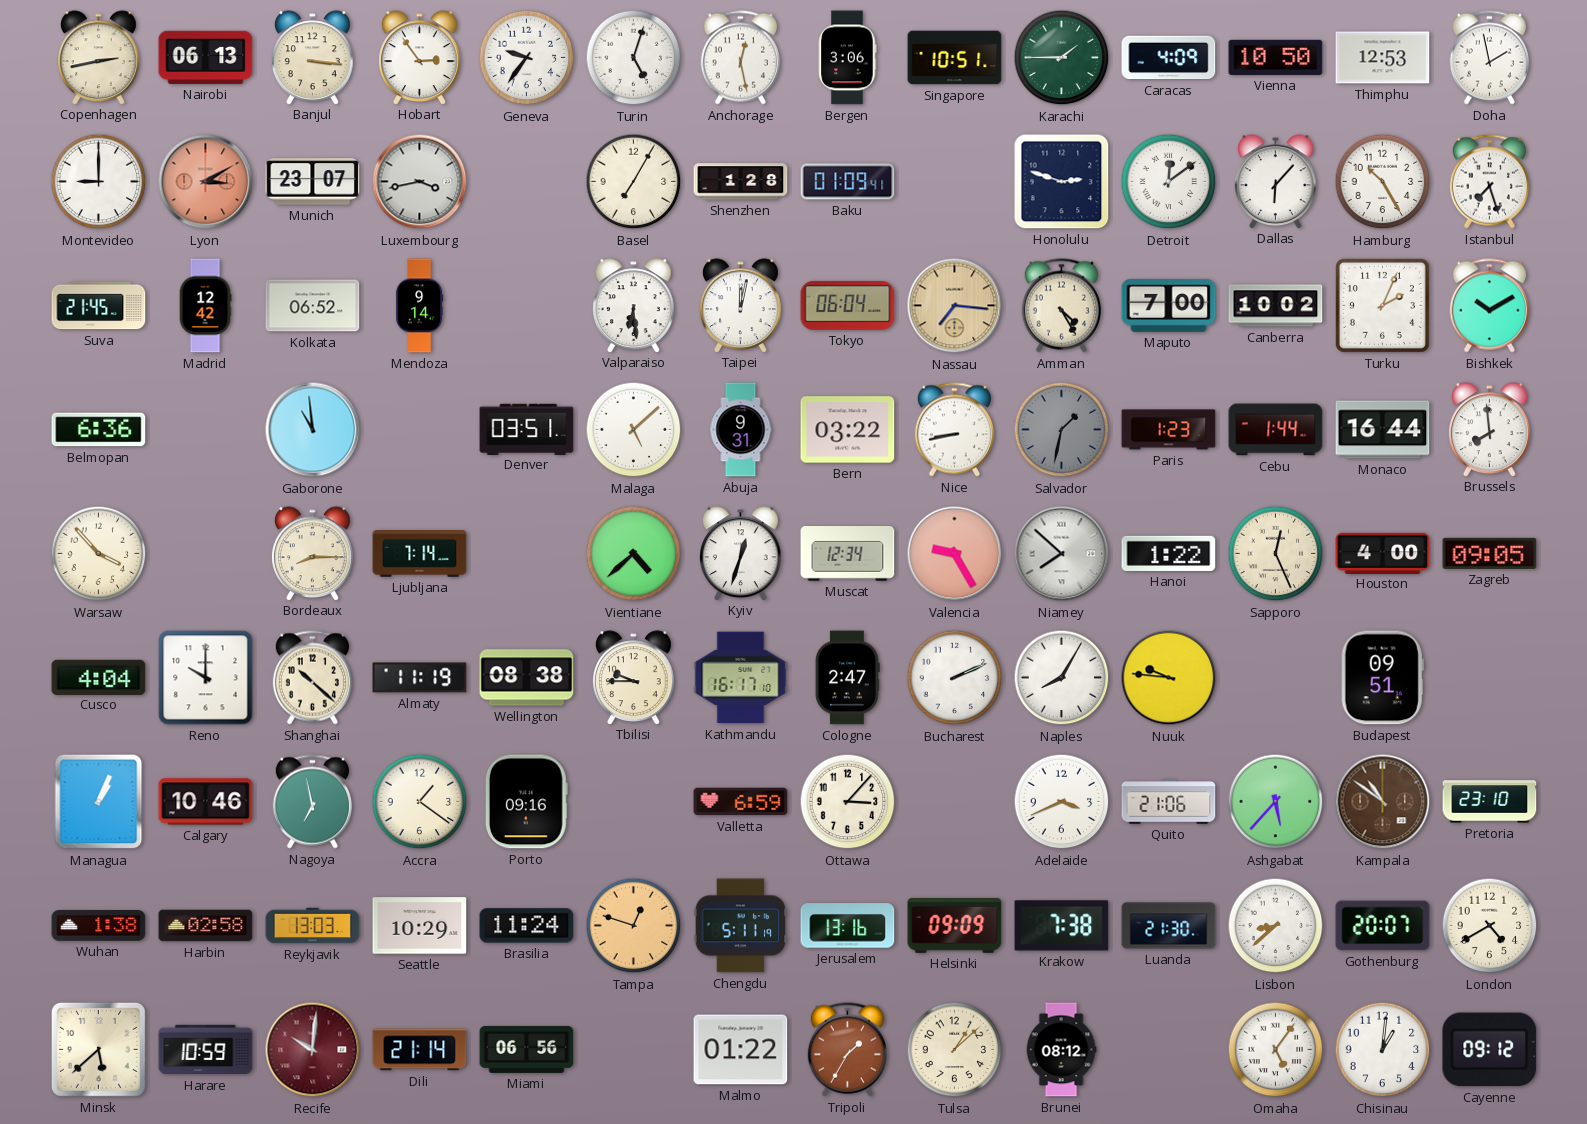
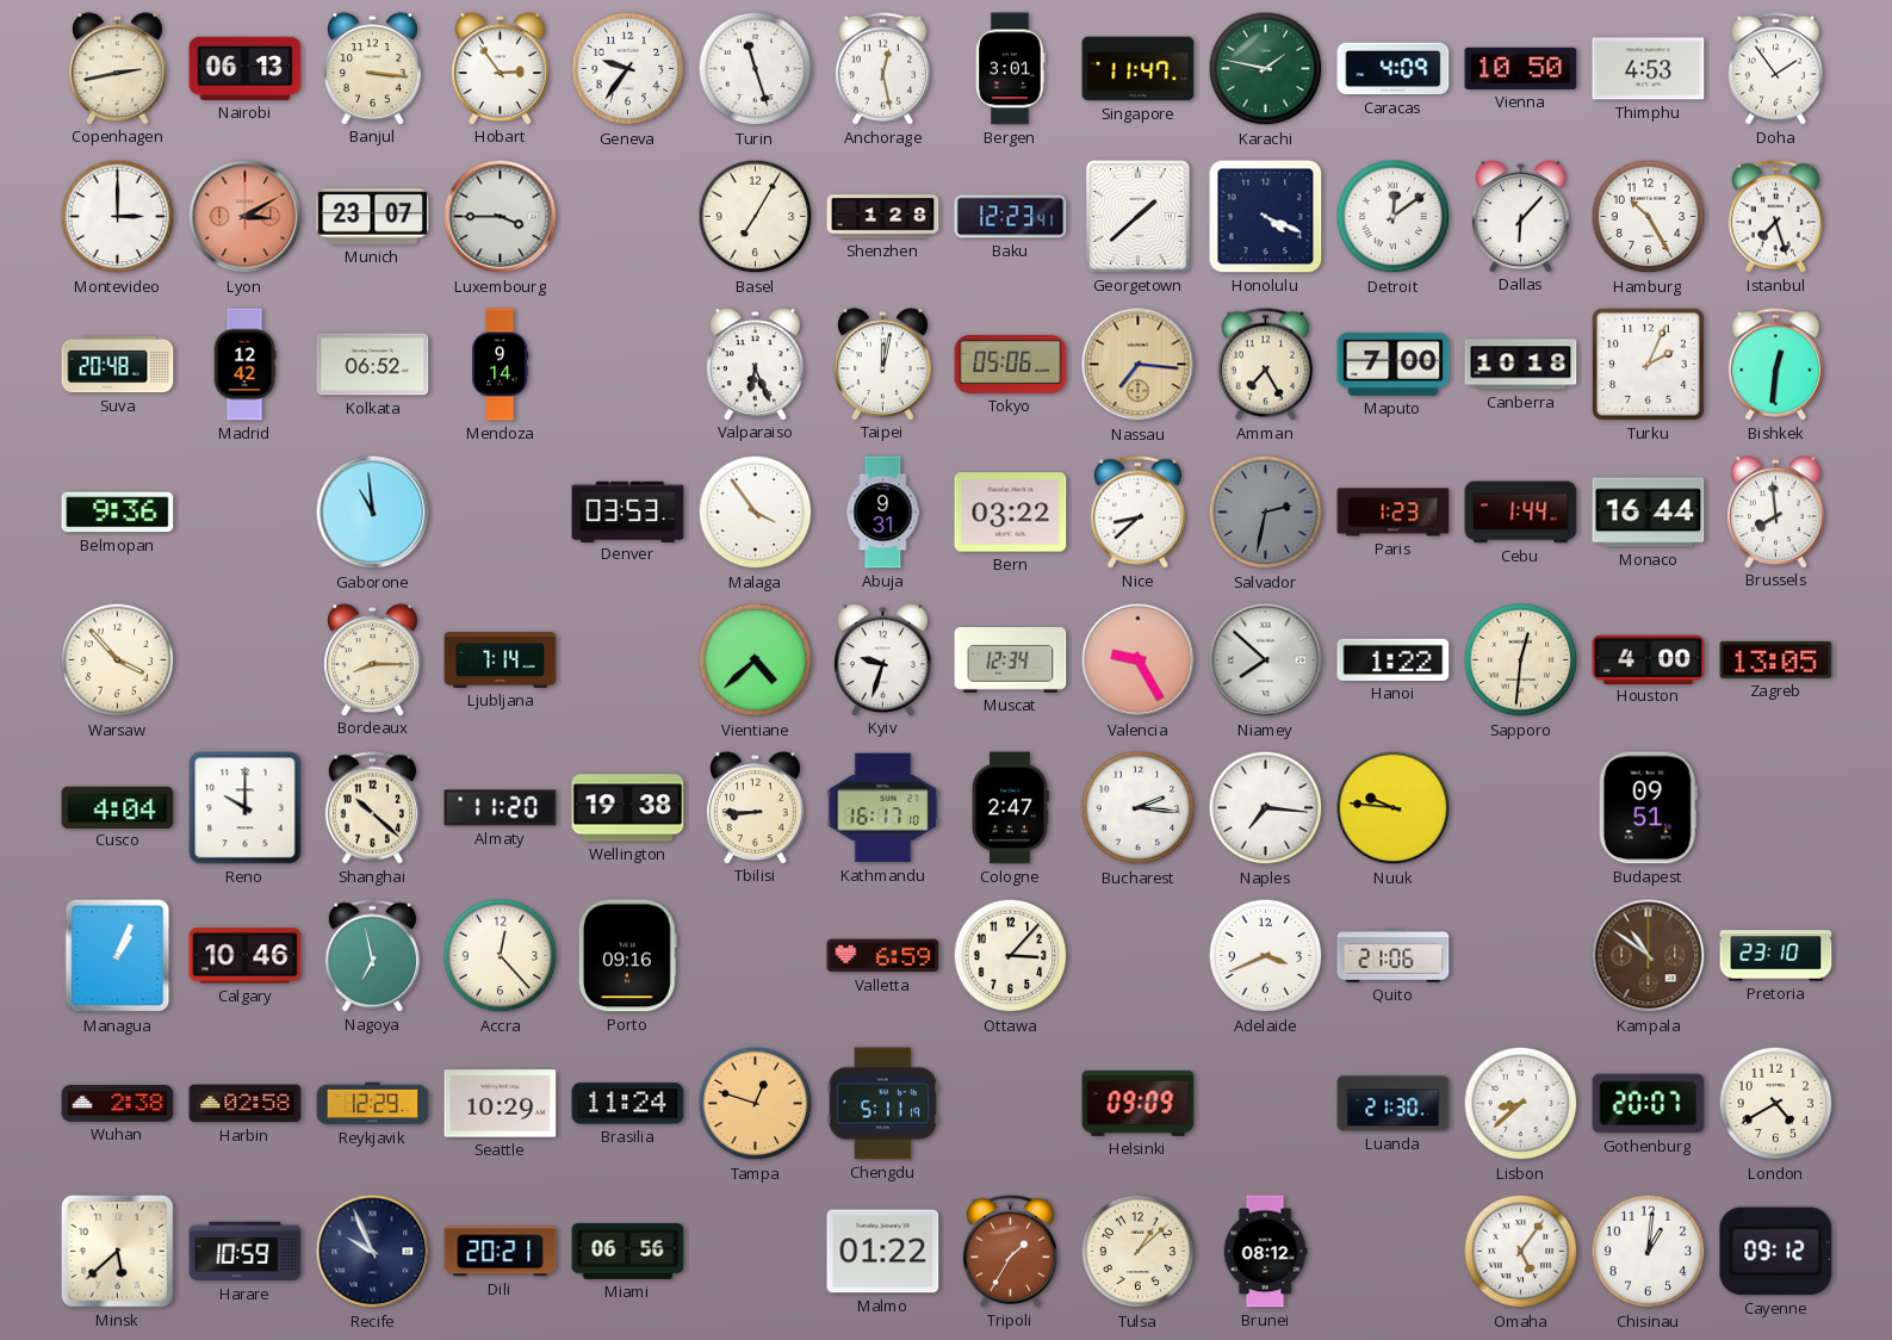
Turin: 5:03 -> 11:27 (756, 69)
Bergen: 3:06 -> 3:01 (1011, 69)
Singapore: 10:51 -> 11:47 (1139, 69)
Karachi: 1:45 -> 1:47 (1266, 69)
Thimphu: 12:53 -> 4:53 (1649, 69)
Doha: 1:58 -> 1:54 (1775, 69)
Montevideo: 9:00 -> 3:00 (118, 217)
Luxembourg: 3:43 -> 3:45 (501, 217)
Baku: 01:09 -> 12:23 (1011, 217)
Georgetown: none -> 1:38 (1139, 217)
Honolulu: 2:48 -> 4:19 (1266, 217)
Suva: 21:45 -> 20:48 (118, 365)
Valparaiso: 6:29 -> 6:26 (756, 364)
Tokyo: 06:04 -> 05:06 (1011, 364)
Amman: 4:25 -> 7:25 (1265, 365)
Canberra: 10:02 -> 10:18 (1521, 365)
Bishkek: 10:10 -> 12:31 (1775, 365)
Belmopan: 6:36 -> 9:36 (118, 513)
Denver: 03:51 -> 03:53 (628, 511)
Malaga: 5:08 -> 3:54 (756, 513)
Nice: 8:43 -> 8:38 (1137, 513)
Salvador: 1:32 -> 2:32 (1266, 513)
Kyiv: 12:33 -> 9:33 (883, 659)
Sapporo: 12:26 -> 12:31 (1521, 660)
Zagreb: 09:05 -> 13:05 (1776, 659)
Almaty: 11:19 -> 11:20 (501, 808)
Wellington: 08:38 -> 19:38 (628, 808)
Tbilisi: 9:45 -> 8:45 (756, 807)
Bucharest: 2:11 -> 2:16 (1139, 808)
Naples: 8:05 -> 7:16 (1266, 808)
Accra: 1:21 -> 12:23 (501, 956)
Ashgabat: 5:37 -> none (1276, 802)
Wuhan: 1:38 -> 2:38 (118, 1104)
Reykjavik: 13:03 -> 12:29 (373, 1104)
Jerusalem: 13:16 -> none (848, 926)
Krakow: 7:38 -> none (1062, 926)
Recife: 10:01 -> 9:56 (373, 1252)
Recife dial: burgundy -> navy (373, 1252)
Dili: 21:14 -> 20:21 (501, 1252)
